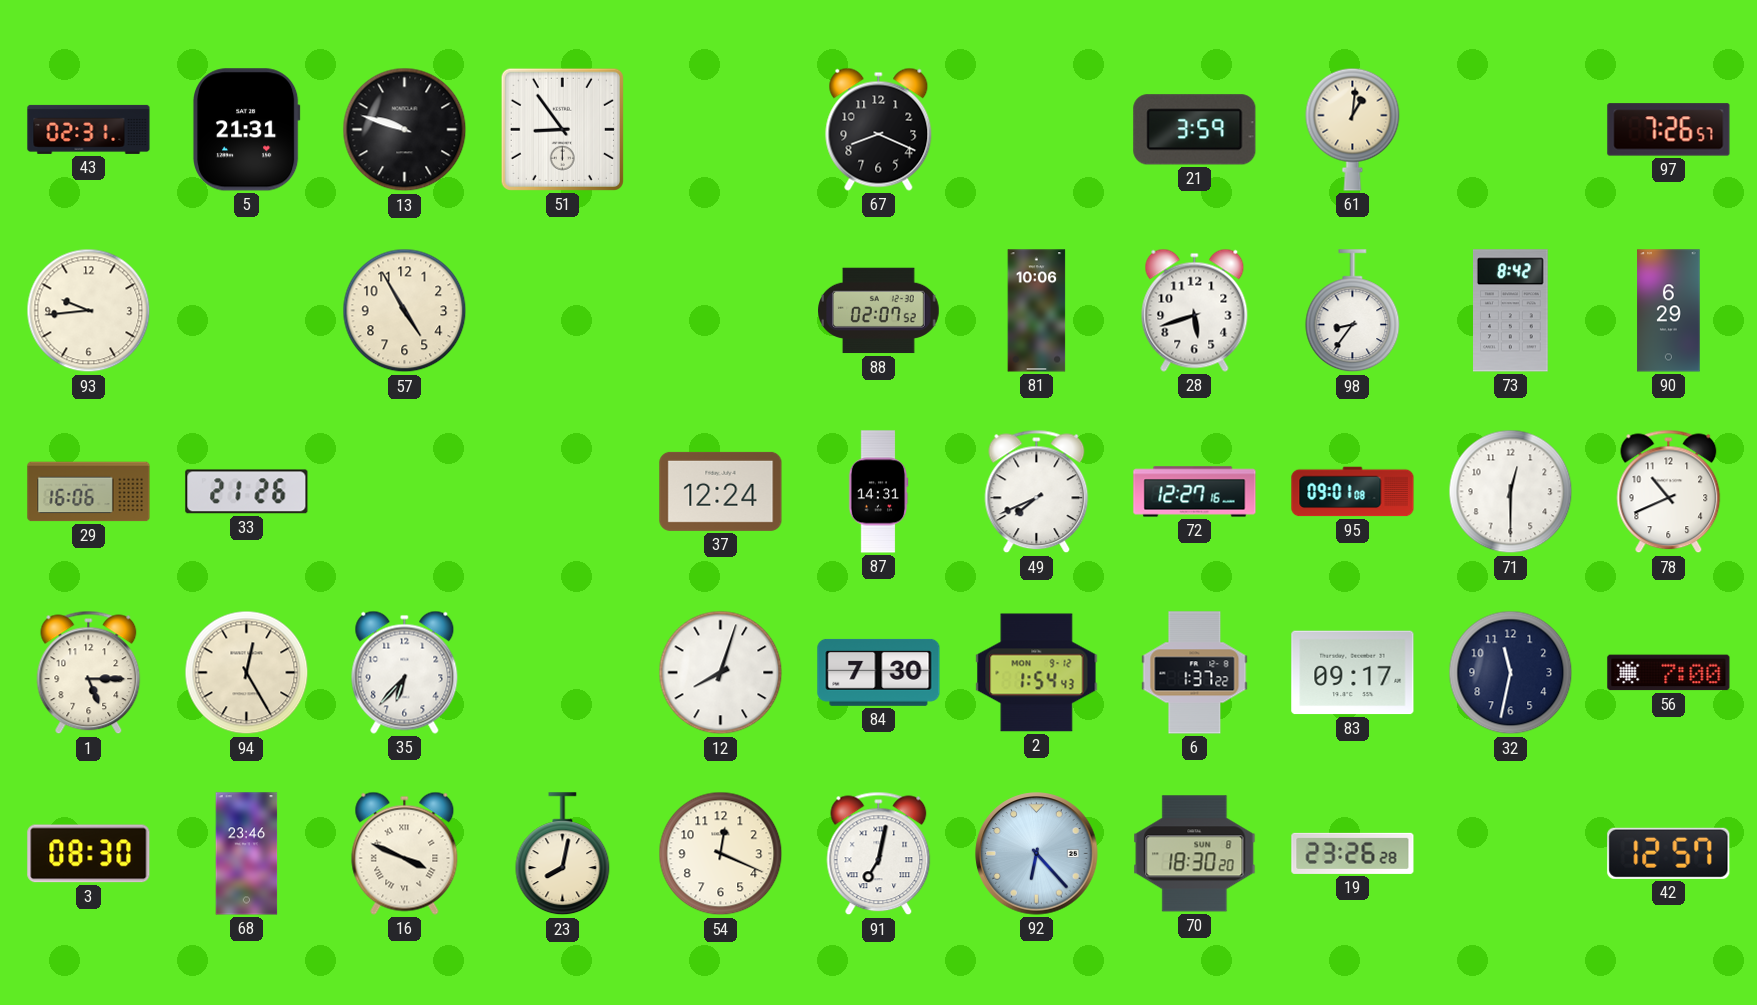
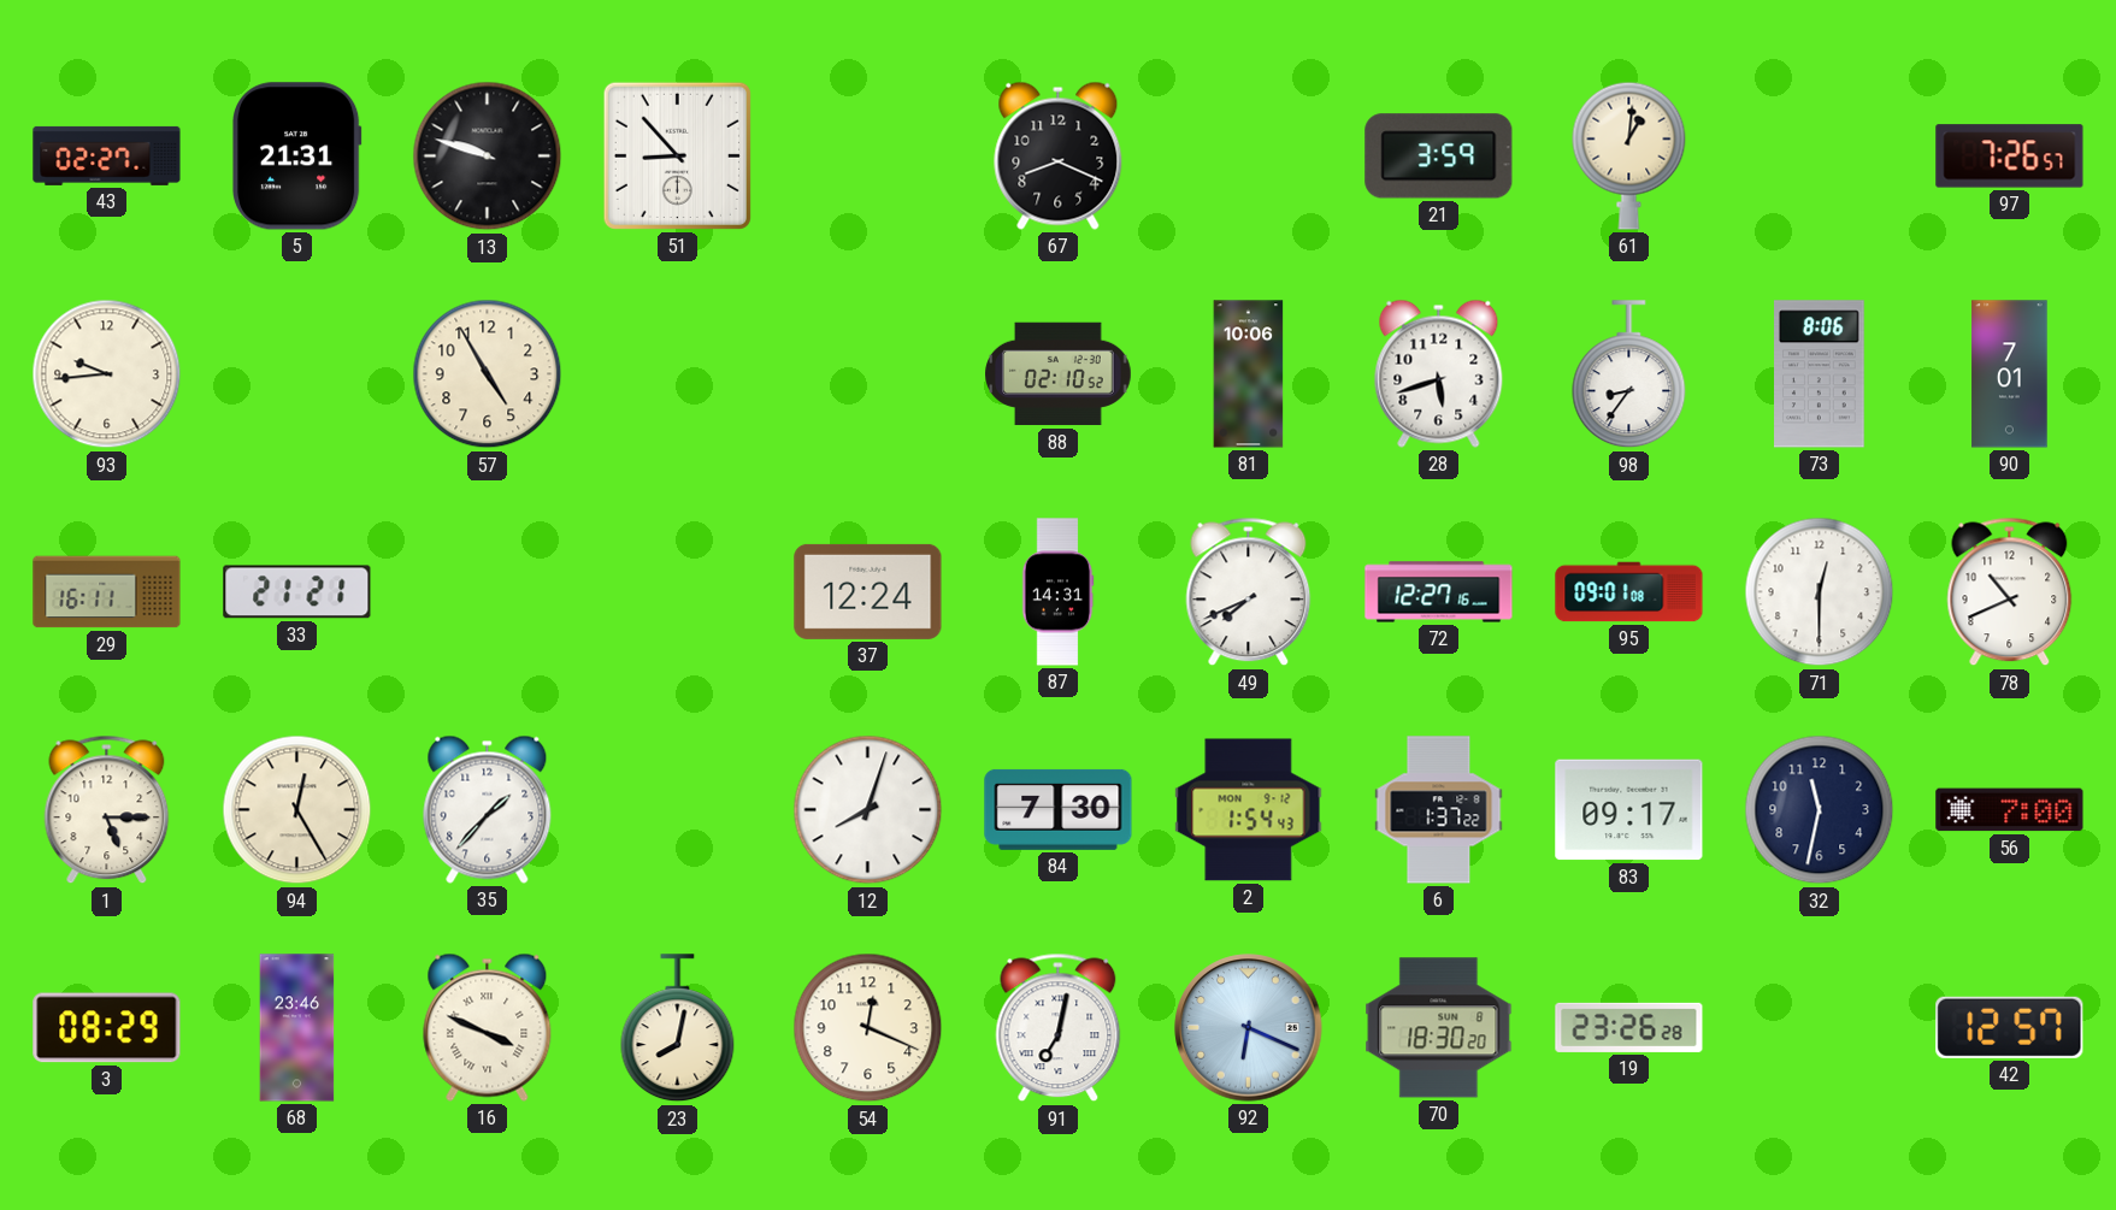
43: 02:31 -> 02:27 (107, 155)
51: 8:54 -> 8:53 (677, 155)
88: 02:07 -> 02:10 (1059, 374)
73: 8:42 -> 8:06 (1820, 374)
90: 6:29 -> 7:01 (2010, 374)
29: 16:06 -> 16:11 (107, 592)
33: 21:26 -> 21:21 (297, 592)
35: 6:37 -> 1:37 (488, 809)
3: 08:30 -> 08:29 (107, 1028)
92: 6:23 -> 6:19 (1249, 1028)
